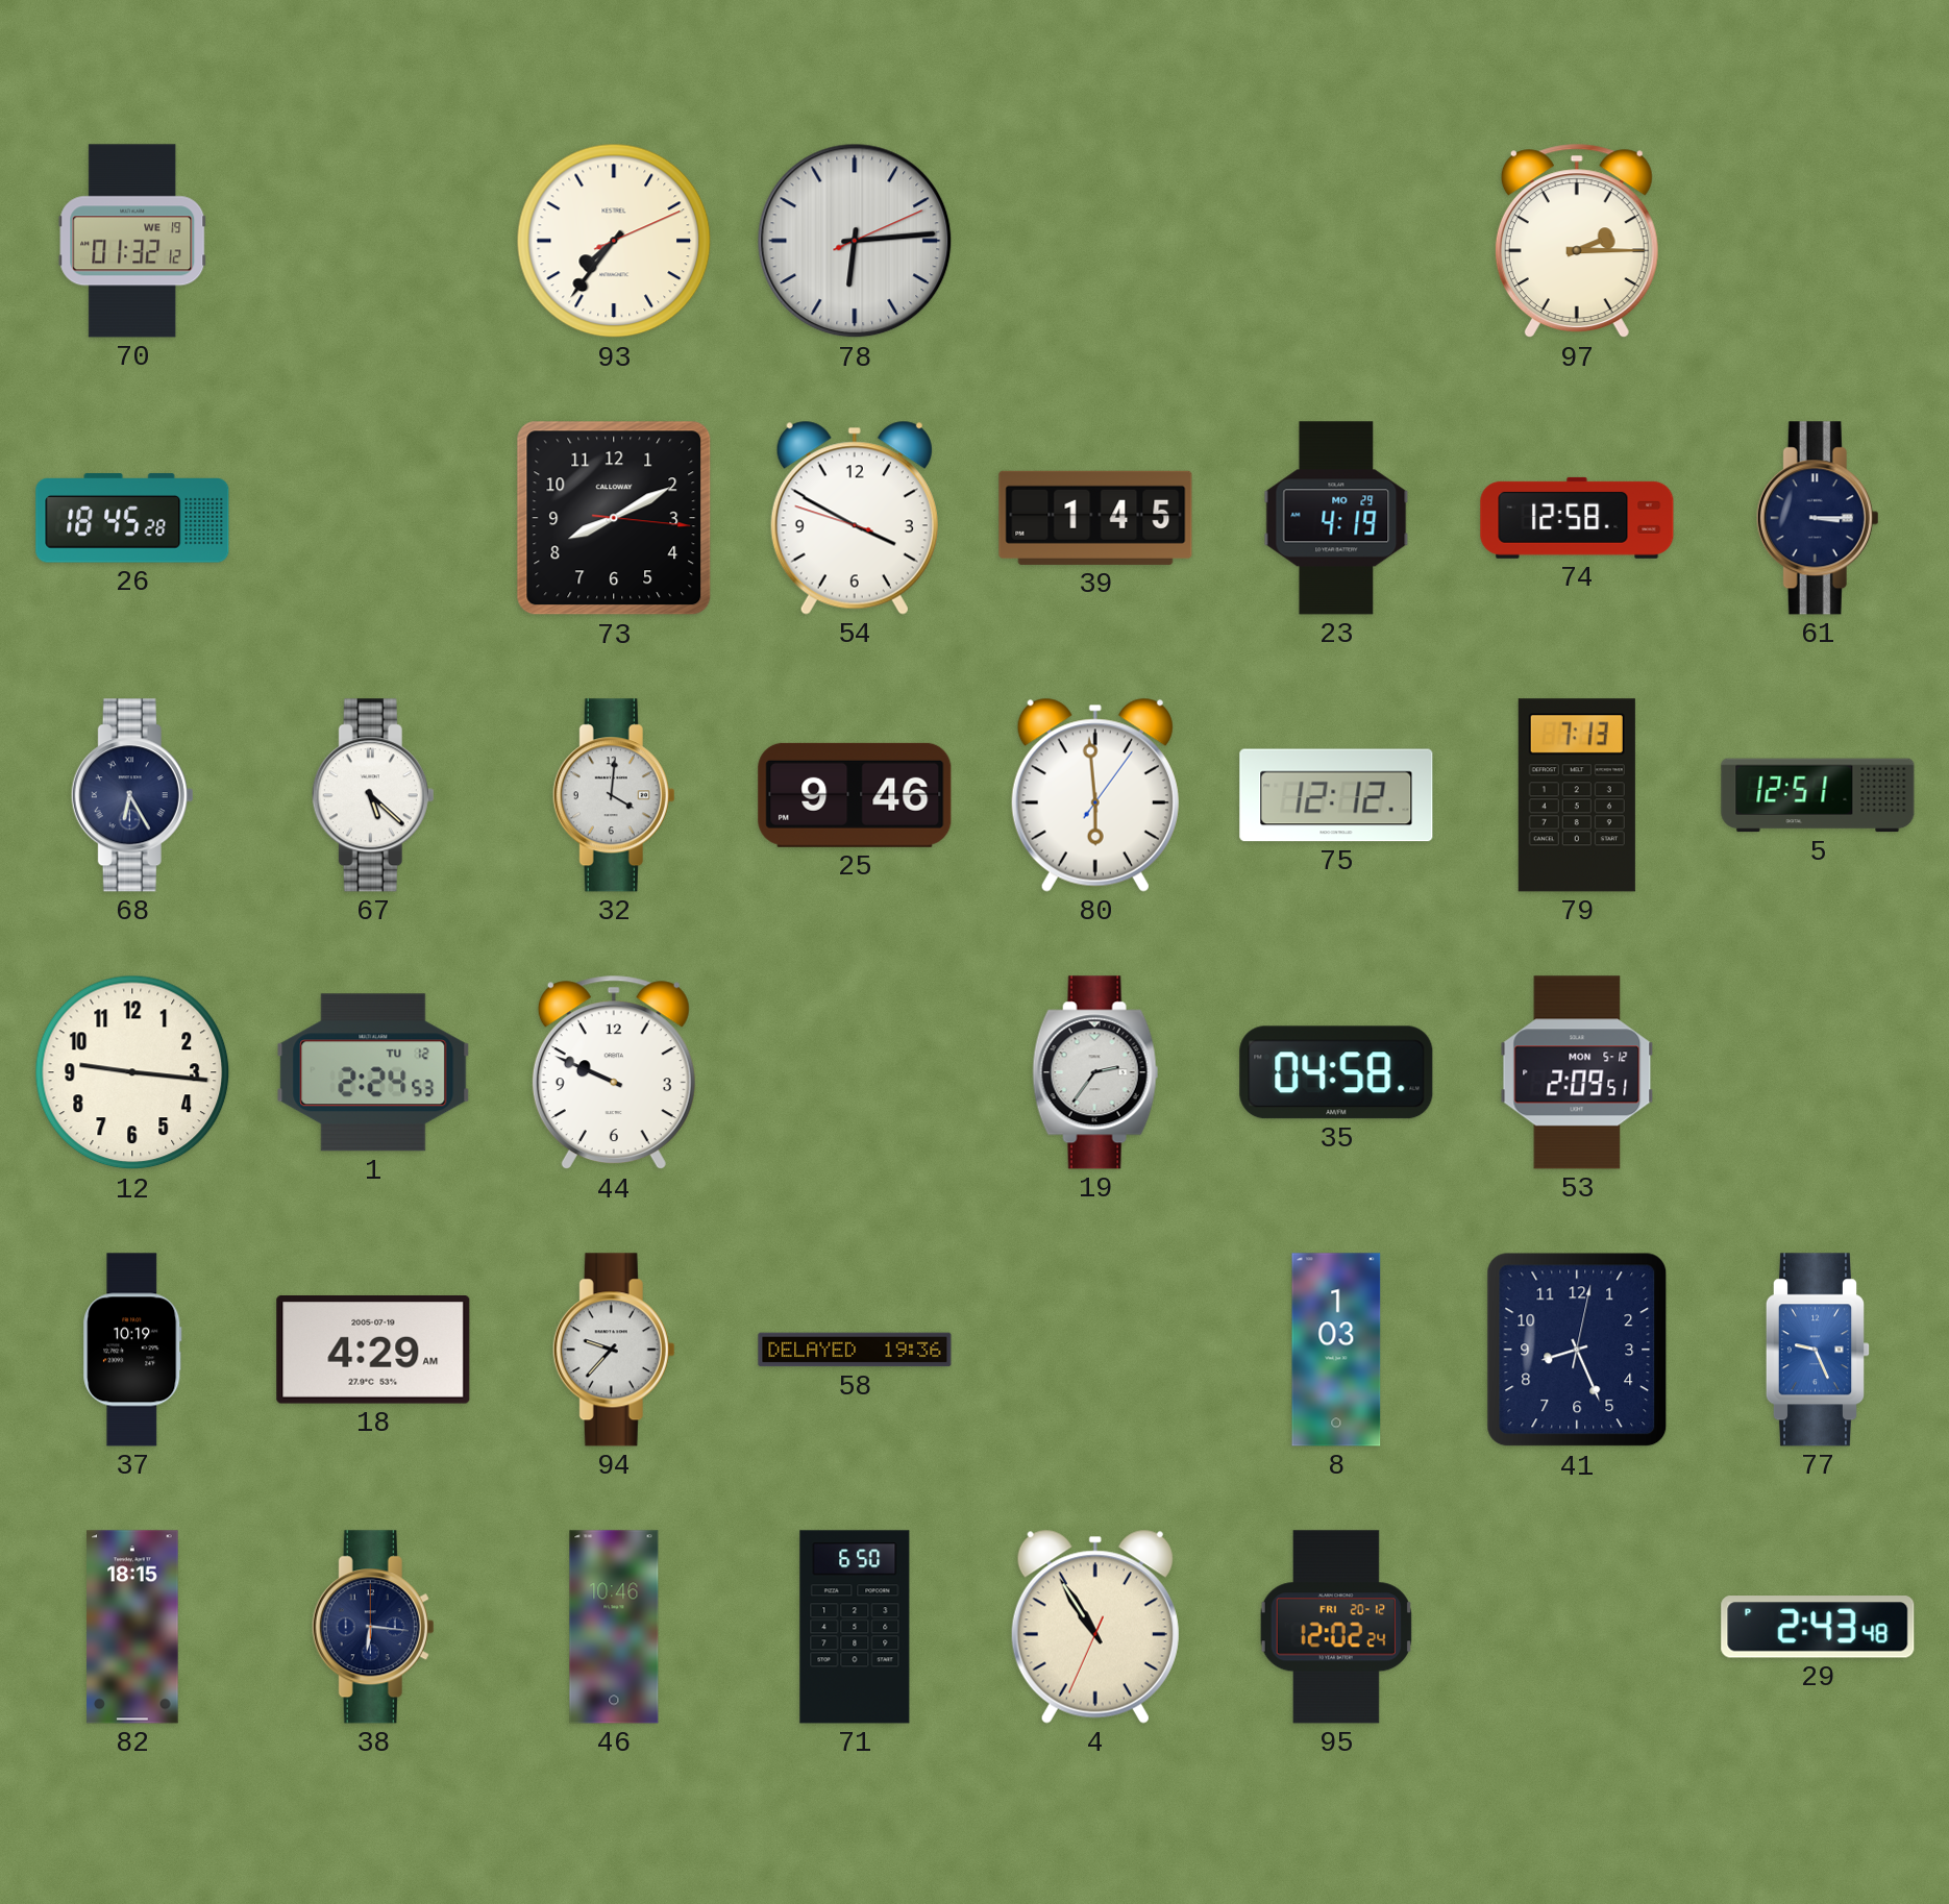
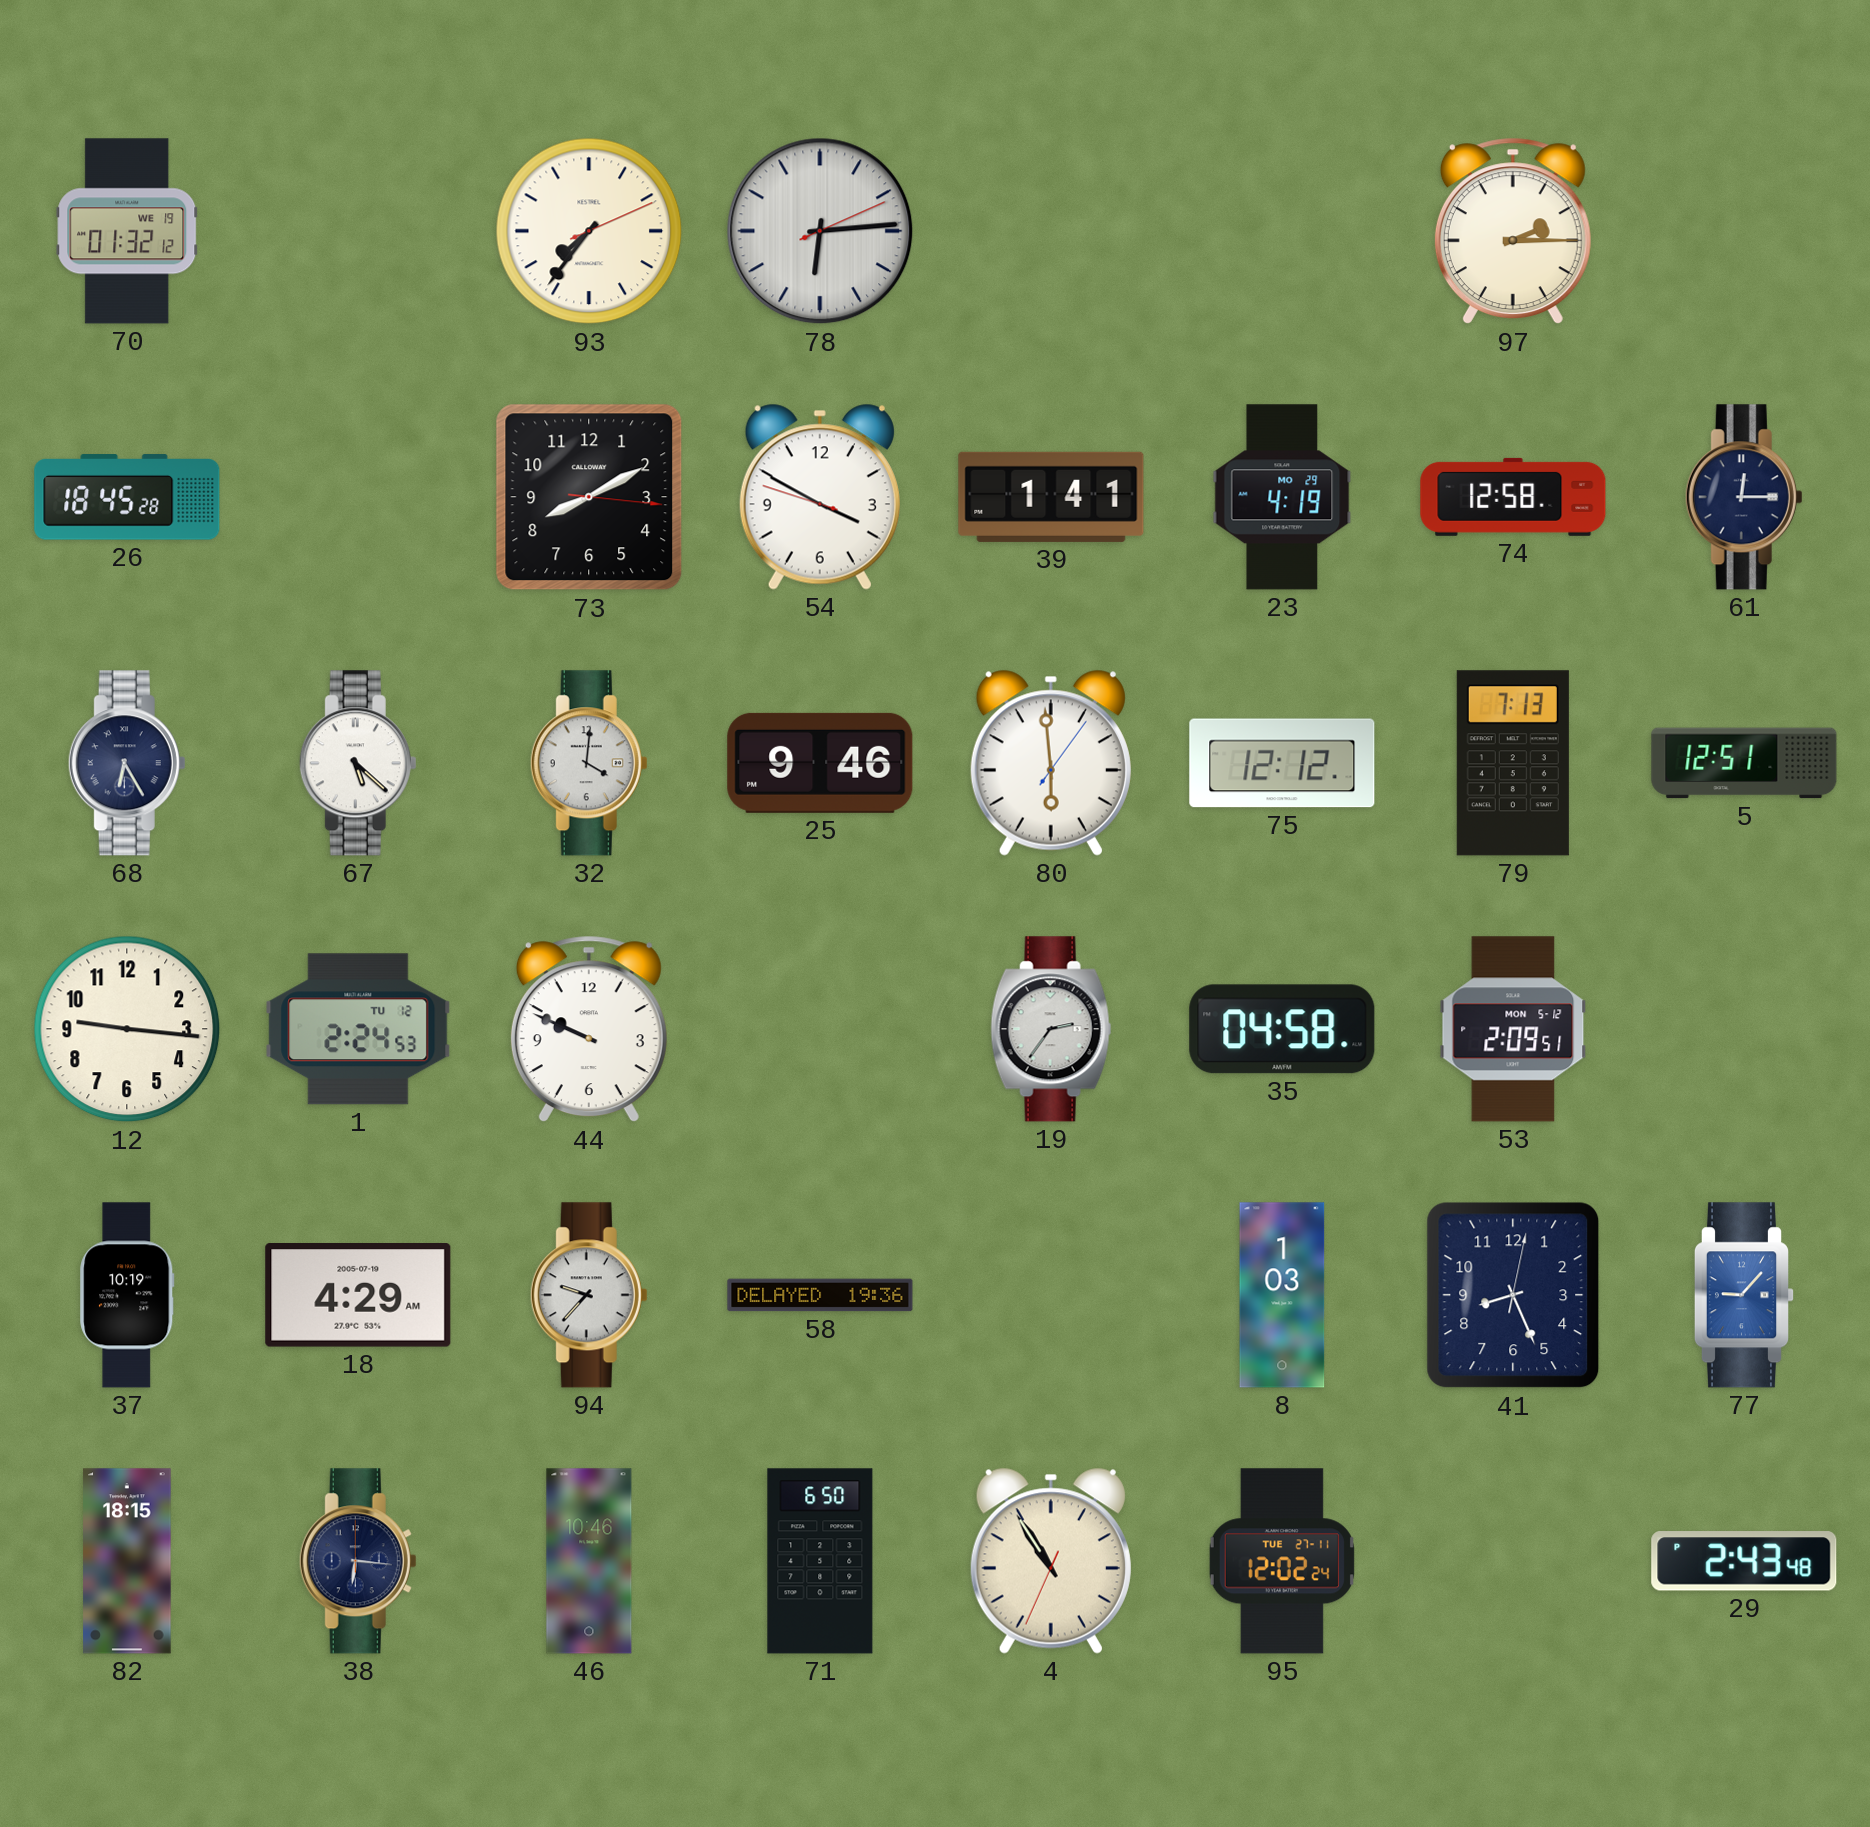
39: 1:45 -> 1:41 (1051, 497)
61: 3:15 -> 12:15 (1744, 497)
77: 9:26 -> 9:07 (1743, 1295)
95 date: FRI 20-12 -> TUE 27-11 (1282, 1561)
